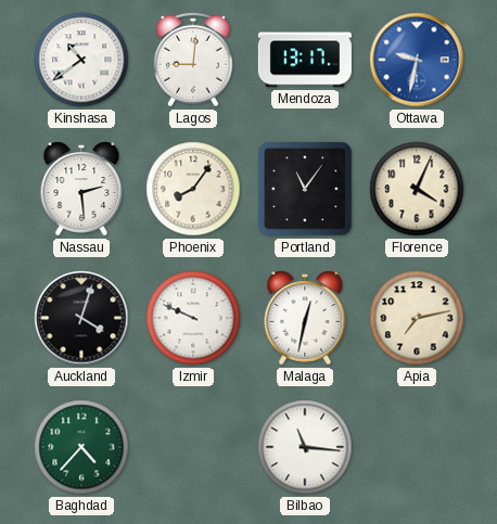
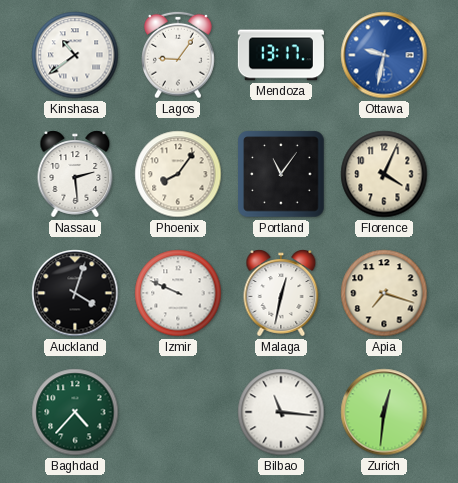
Lagos: 9:01 -> 9:06 (179, 55)
Apia: 7:13 -> 7:18 (384, 293)
Zurich: none -> 12:31 (384, 412)
